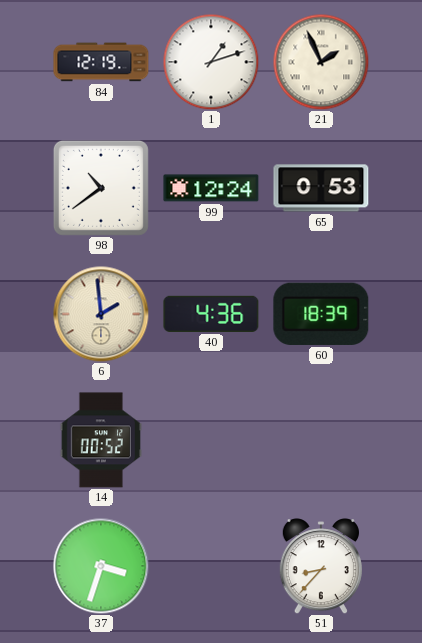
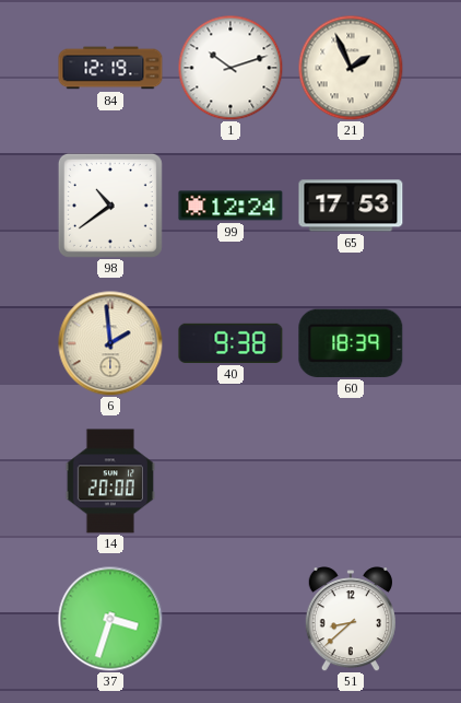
1: 1:12 -> 10:12 (230, 68)
65: 0:53 -> 17:53 (351, 206)
40: 4:36 -> 9:38 (230, 343)
14: 00:52 -> 20:00 (110, 481)
51: 8:37 -> 8:38 (351, 619)
